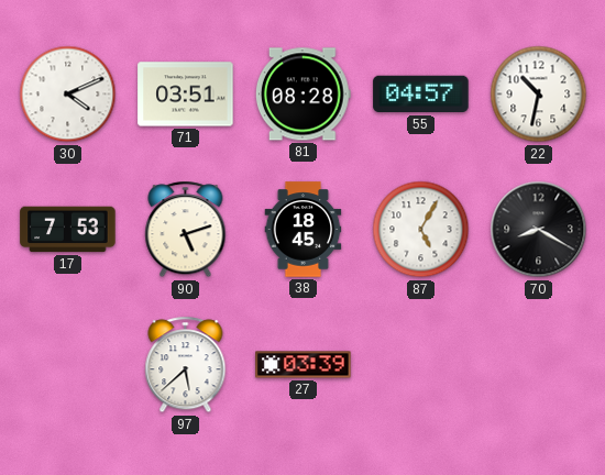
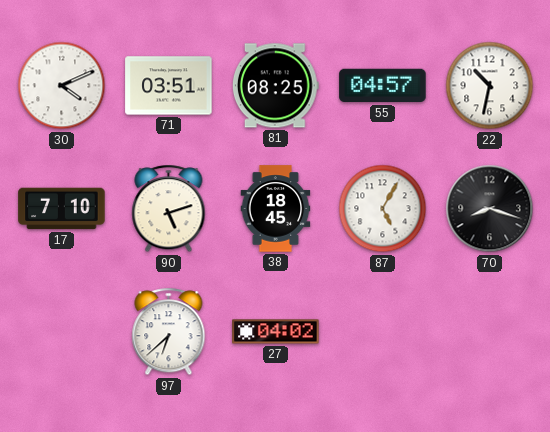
81: 08:28 -> 08:25 (275, 86)
17: 7:53 -> 7:10 (62, 209)
70: 8:20 -> 8:18 (490, 209)
97: 5:38 -> 6:38 (169, 332)
27: 03:39 -> 04:02 (276, 332)
